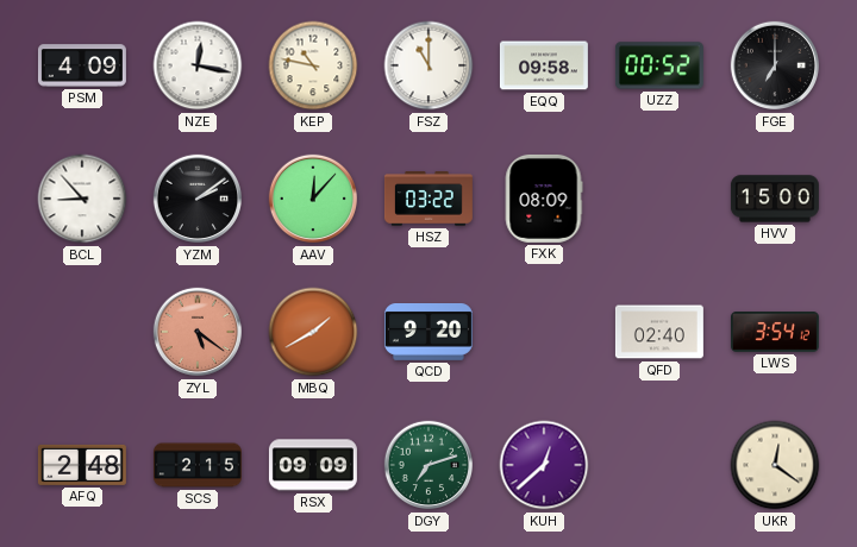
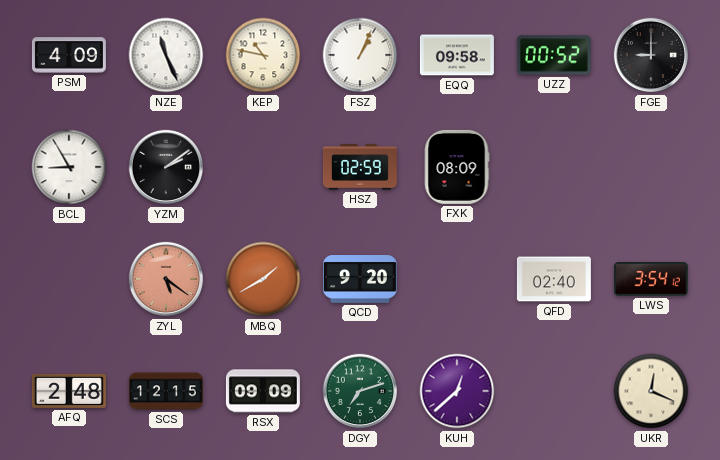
NZE: 12:17 -> 11:26 (166, 55)
FSZ: 11:00 -> 1:04 (360, 55)
FGE: 7:00 -> 9:00 (650, 55)
BCL: 8:53 -> 8:55 (69, 167)
AAV: 12:07 -> none (312, 199)
HSZ: 03:22 -> 02:59 (360, 167)
HVV: 15:00 -> none (775, 199)
SCS: 2:15 -> 12:15 (166, 391)
UKR: 12:21 -> 12:19 (651, 391)
